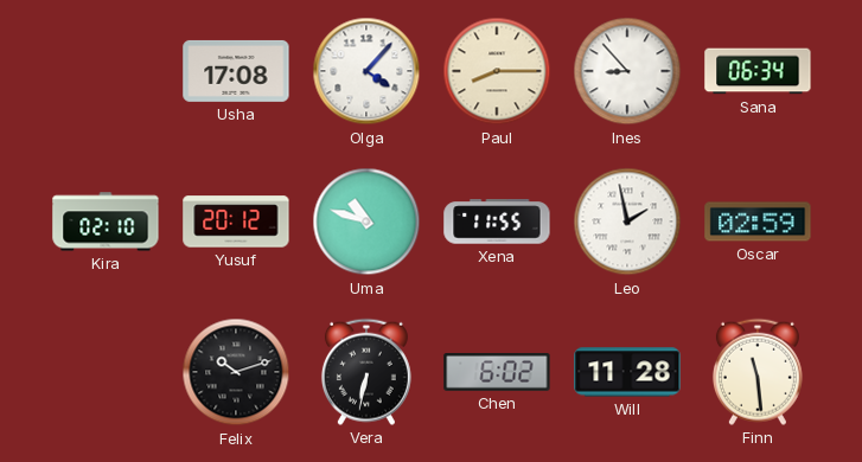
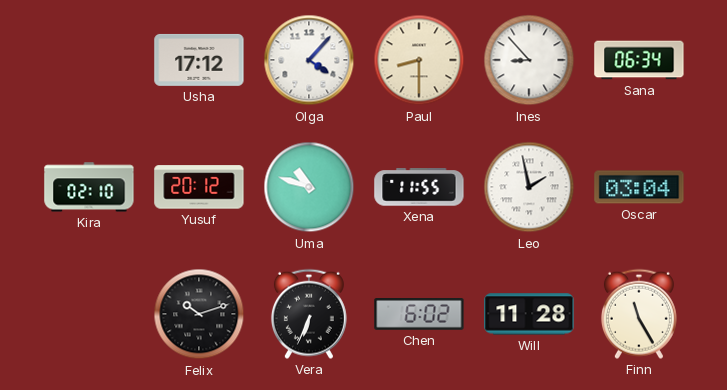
Usha: 17:08 -> 17:12 (199, 60)
Paul: 8:15 -> 8:30 (419, 60)
Oscar: 02:59 -> 03:04 (639, 187)
Vera: 6:32 -> 6:34 (309, 314)
Finn: 11:29 -> 11:25 (639, 314)
